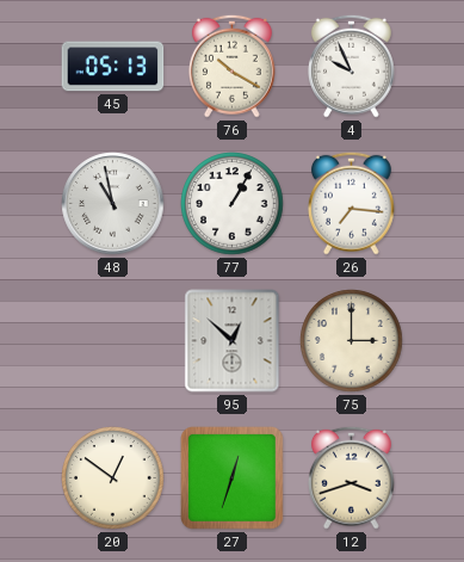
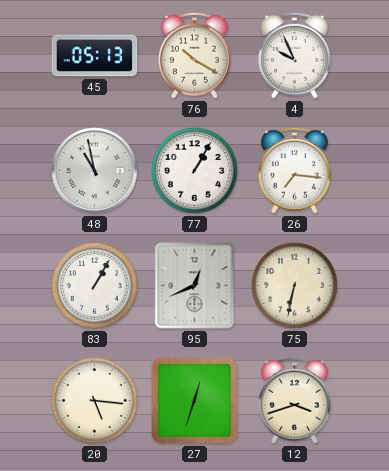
83: none -> 1:05 (95, 286)
95: 12:52 -> 12:41 (195, 286)
75: 3:00 -> 6:32 (295, 286)
20: 12:51 -> 5:16 (95, 401)
